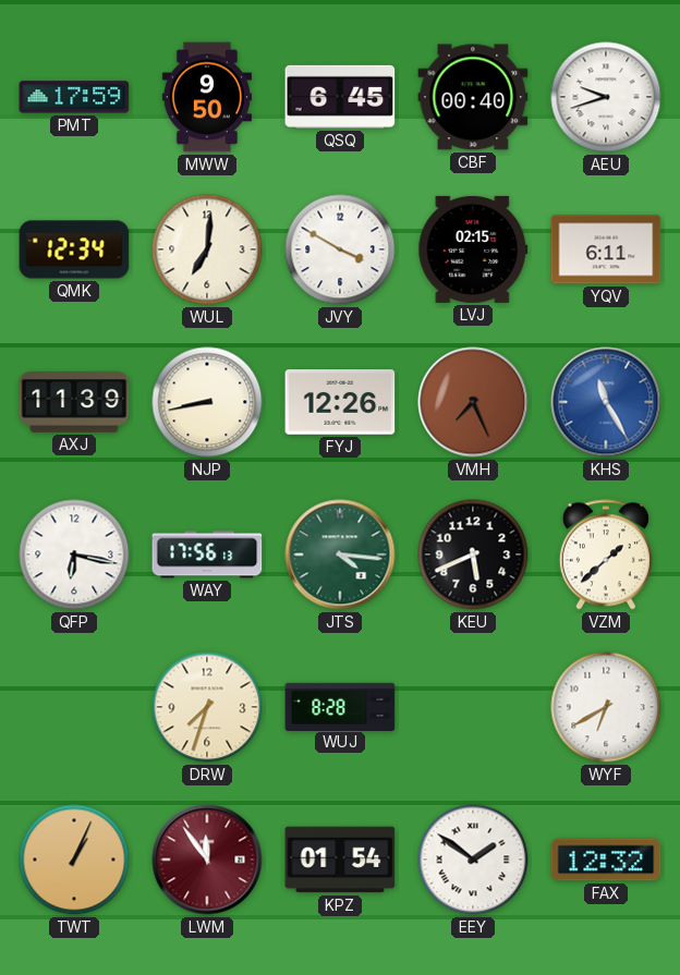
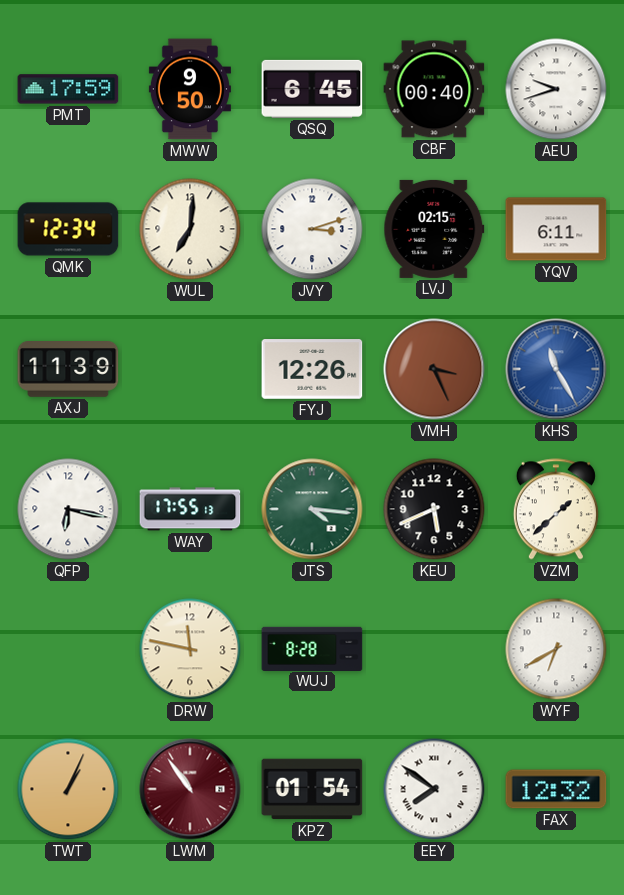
JVY: 3:50 -> 3:12 (312, 229)
NJP: 8:43 -> none (207, 402)
VMH: 7:26 -> 3:26 (434, 369)
WAY: 17:56 -> 17:55 (190, 509)
DRW: 7:33 -> 11:47 (190, 649)
LWM: 11:54 -> 10:54 (190, 789)
EEY: 1:51 -> 7:51 (434, 789)
